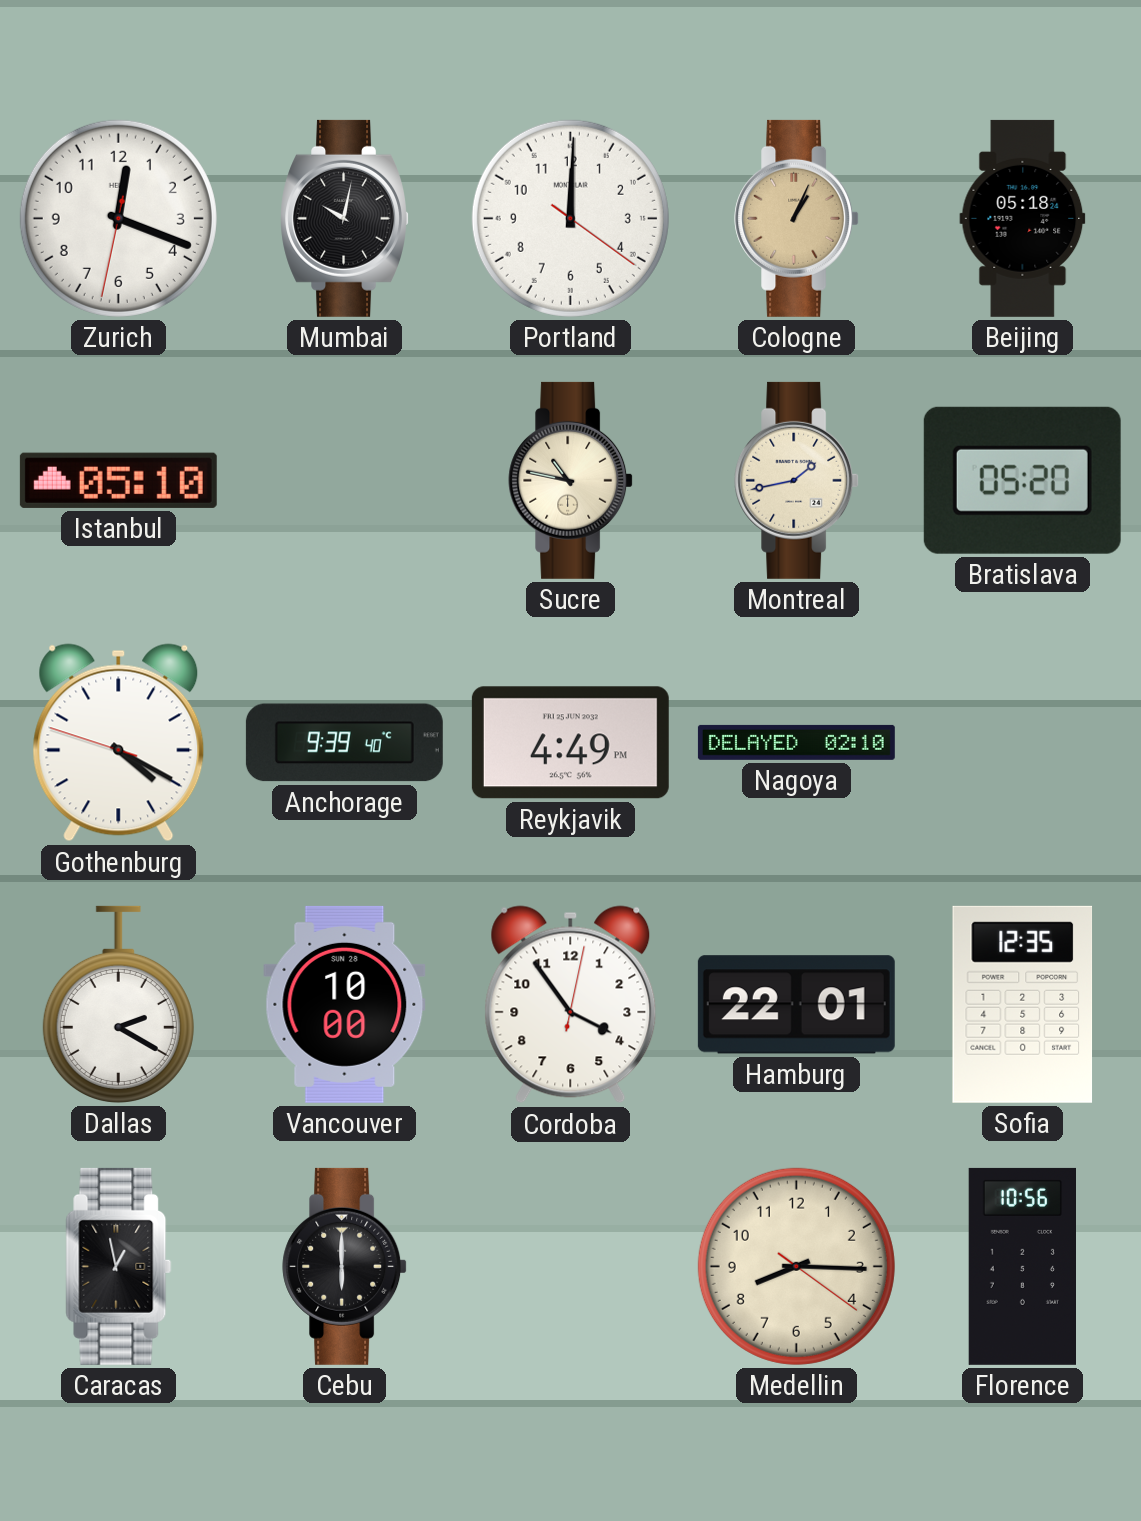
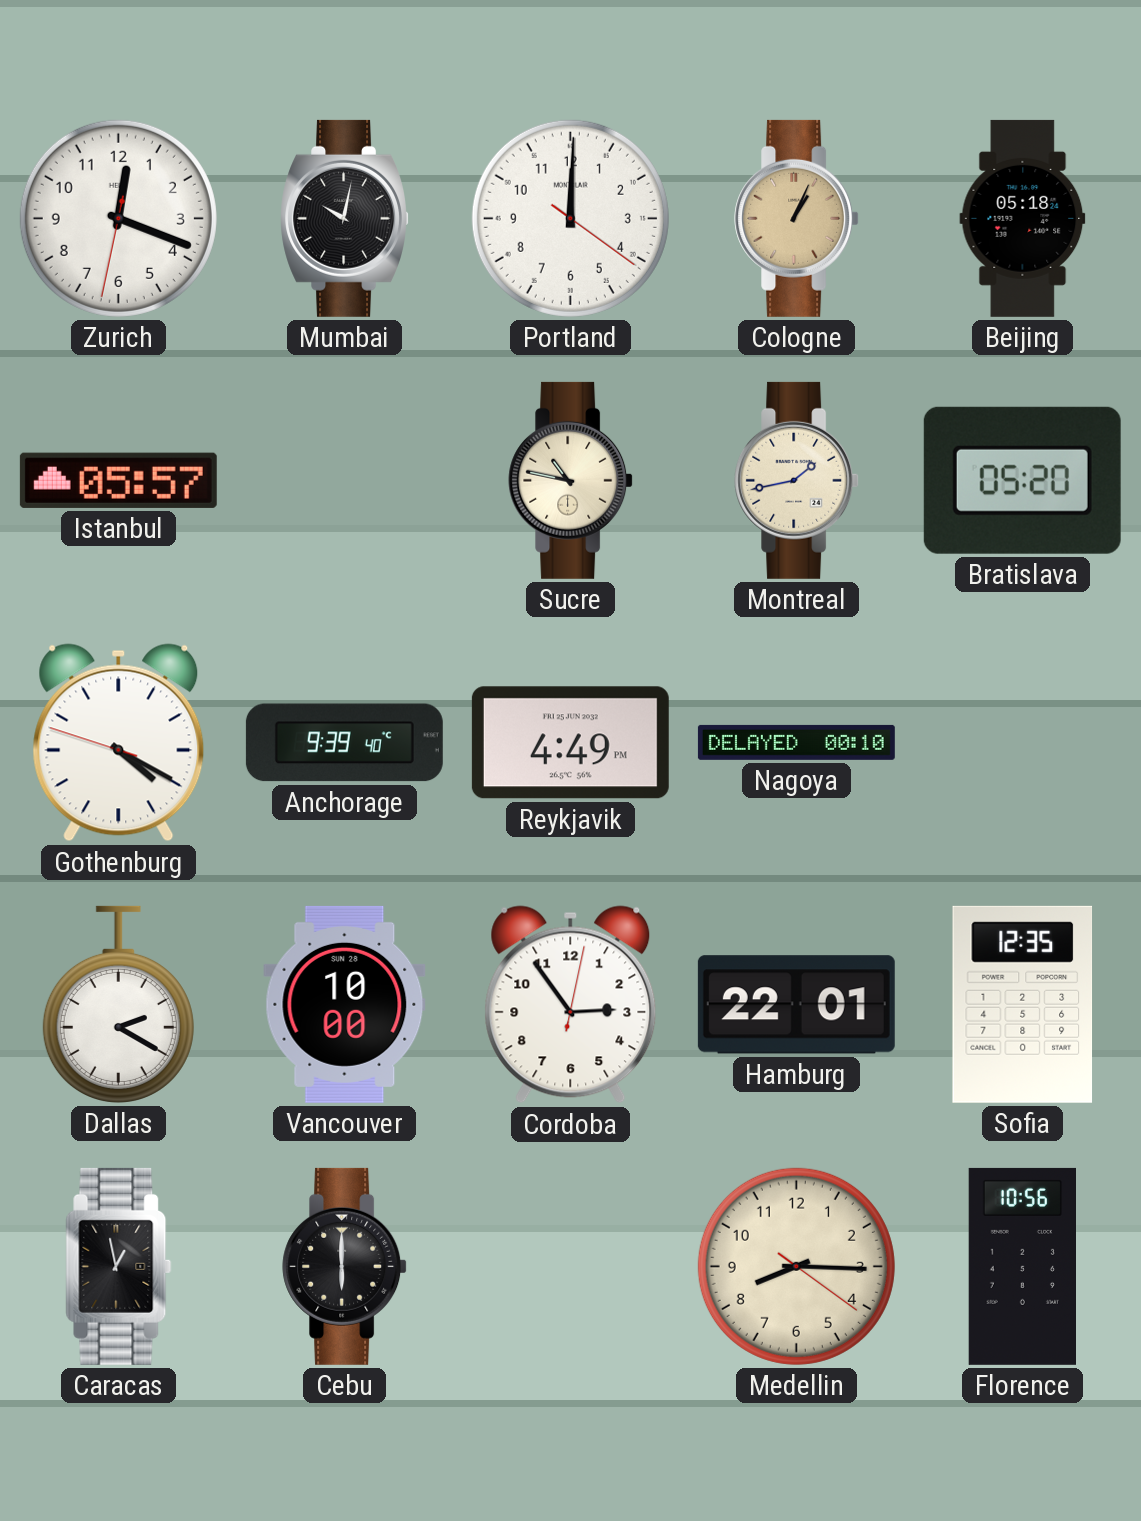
Istanbul: 05:10 -> 05:57 (118, 480)
Nagoya: 02:10 -> 00:10 (796, 742)
Cordoba: 3:54 -> 2:54 (571, 1005)
